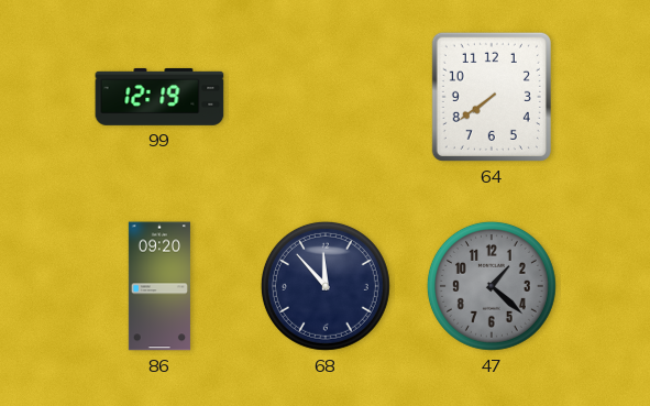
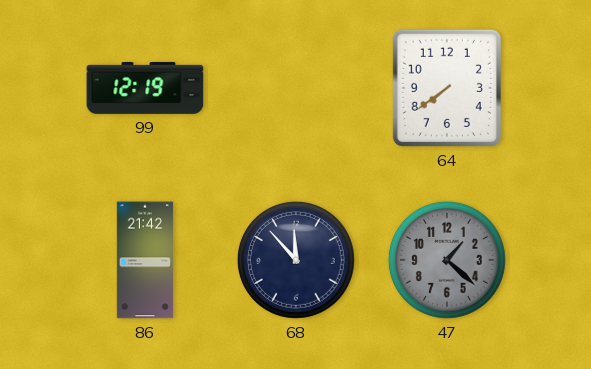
86: 09:20 -> 21:42 (145, 260)
